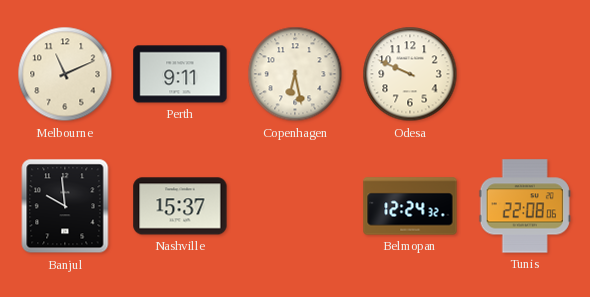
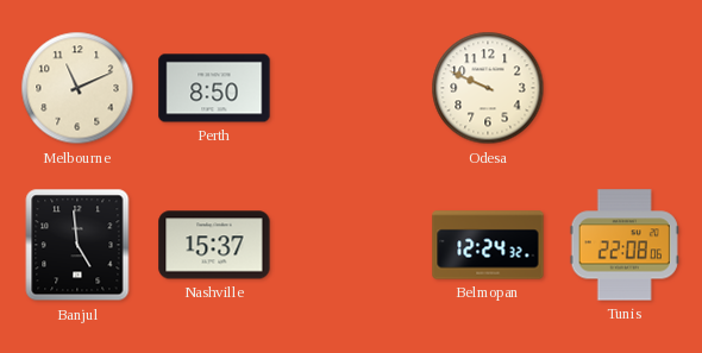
Perth: 9:11 -> 8:50 (214, 88)
Copenhagen: 6:28 -> none (295, 74)
Banjul: 9:59 -> 4:59 (77, 245)
